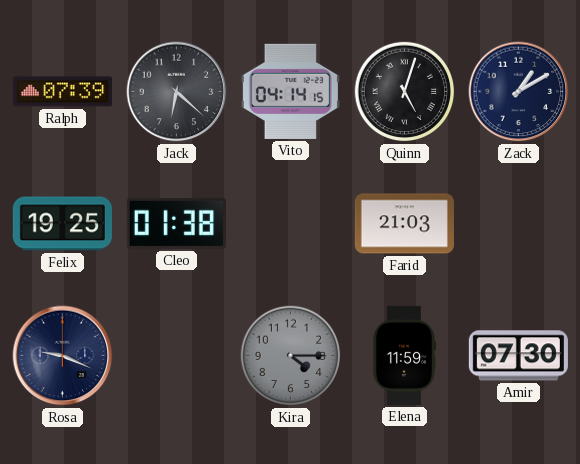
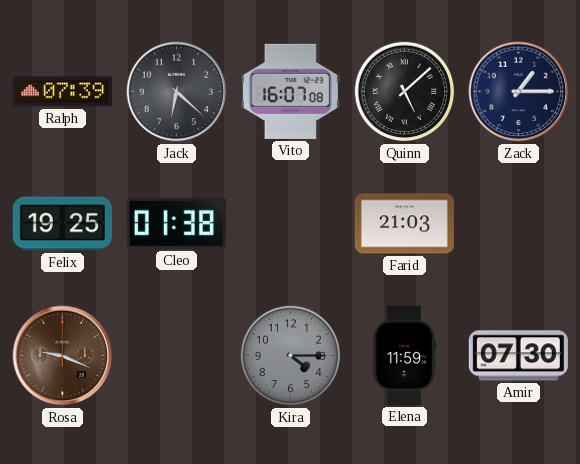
Vito: 04:14 -> 16:07 (290, 91)
Quinn: 5:03 -> 5:08 (405, 92)
Zack: 1:10 -> 1:15 (519, 92)
Rosa dial: navy -> brown (63, 356)
